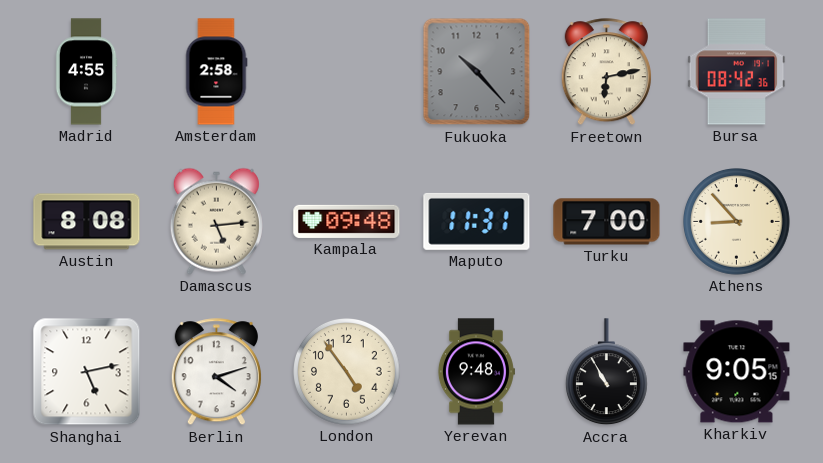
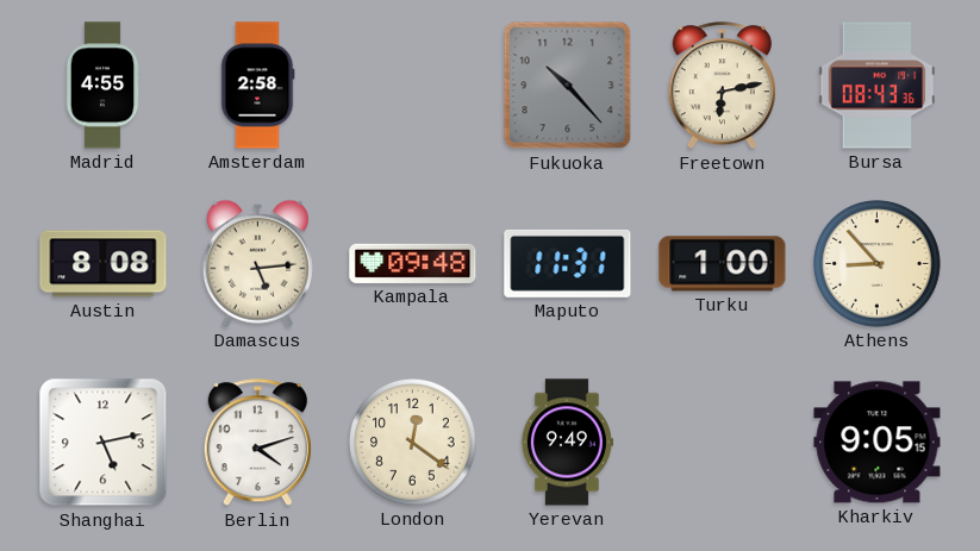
Bursa: 08:42 -> 08:43 (878, 86)
Turku: 7:00 -> 1:00 (723, 264)
London: 4:54 -> 12:21 (413, 443)
Yerevan: 9:48 -> 9:49 (567, 443)
Accra: 10:55 -> none (606, 372)
